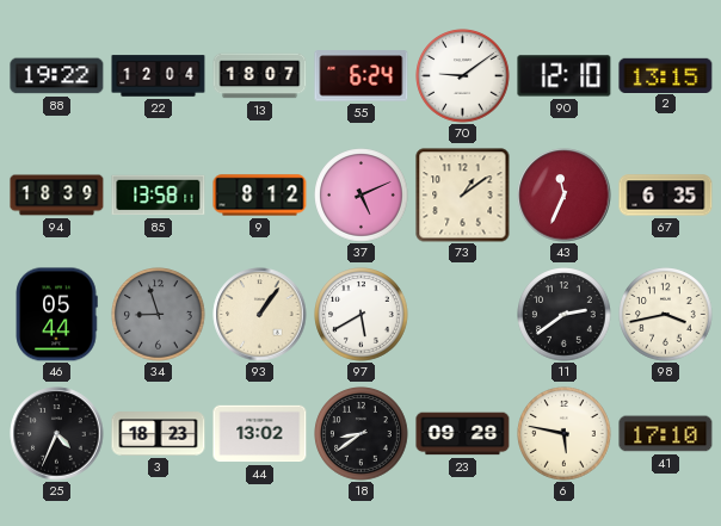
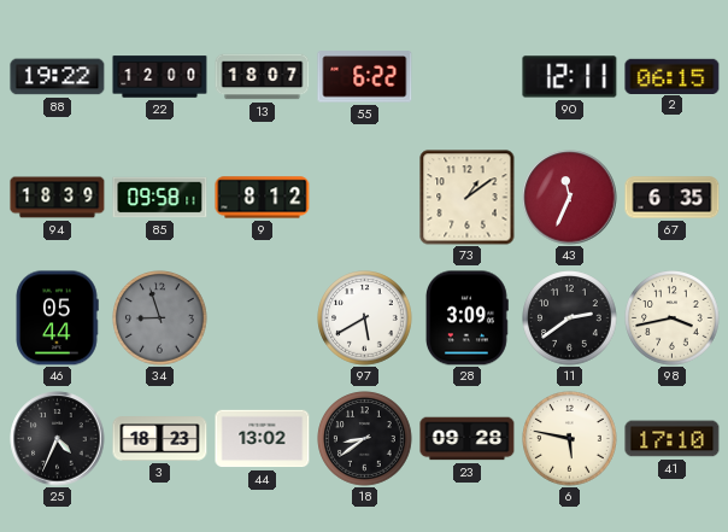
22: 12:04 -> 12:00 (160, 77)
55: 6:24 -> 6:22 (365, 77)
70: 9:09 -> none (463, 76)
90: 12:10 -> 12:11 (570, 77)
2: 13:15 -> 06:15 (673, 76)
85: 13:58 -> 09:58 (160, 198)
37: 5:11 -> none (362, 196)
93: 1:06 -> none (260, 315)
28: none -> 3:09 (466, 318)
